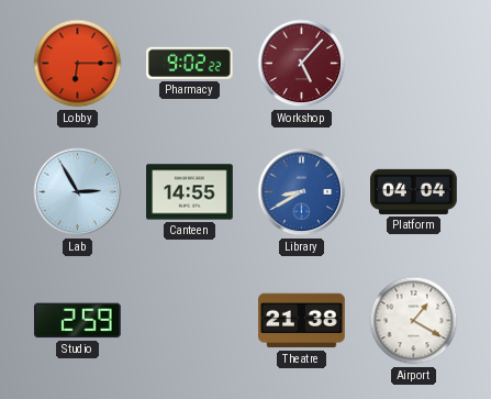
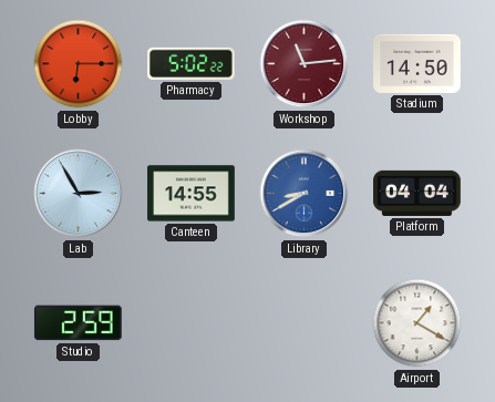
Pharmacy: 9:02 -> 5:02 (192, 63)
Workshop: 5:07 -> 11:14 (305, 64)
Stadium: none -> 14:50 (417, 63)
Theatre: 21:38 -> none (302, 321)
